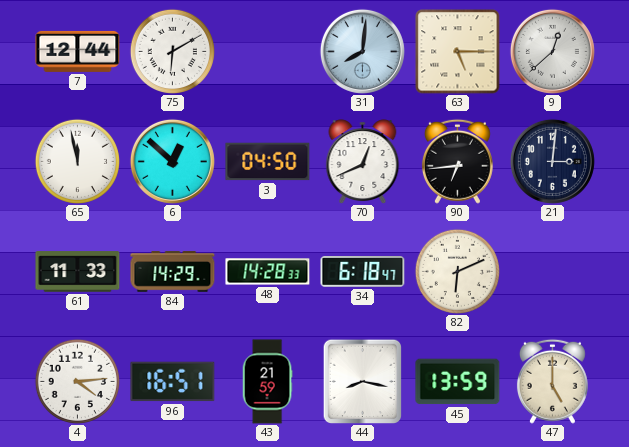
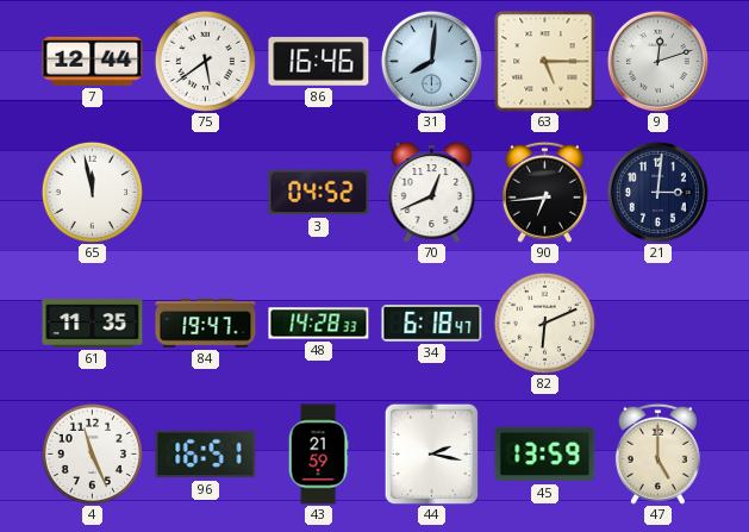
75: 6:10 -> 5:39 (205, 61)
86: none -> 16:46 (319, 62)
9: 12:38 -> 12:12 (657, 61)
6: 12:52 -> none (172, 161)
3: 04:50 -> 04:52 (319, 193)
61: 11:33 -> 11:35 (93, 324)
84: 14:29 -> 19:47 (206, 324)
4: 4:14 -> 11:26 (92, 453)
44: 8:17 -> 2:17 (431, 453)
